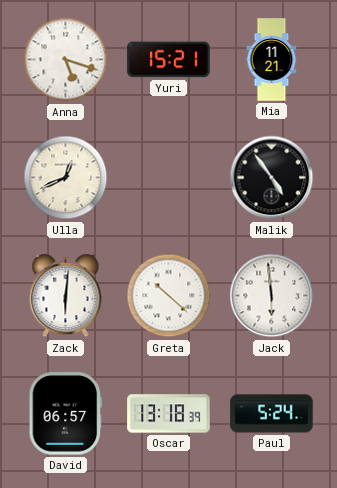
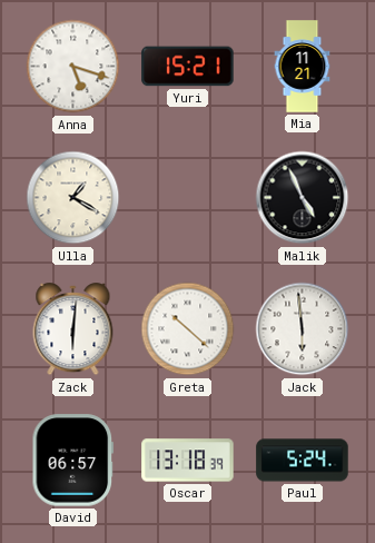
Ulla: 12:41 -> 1:20 (73, 198)
Malik: 4:54 -> 4:56 (303, 198)
